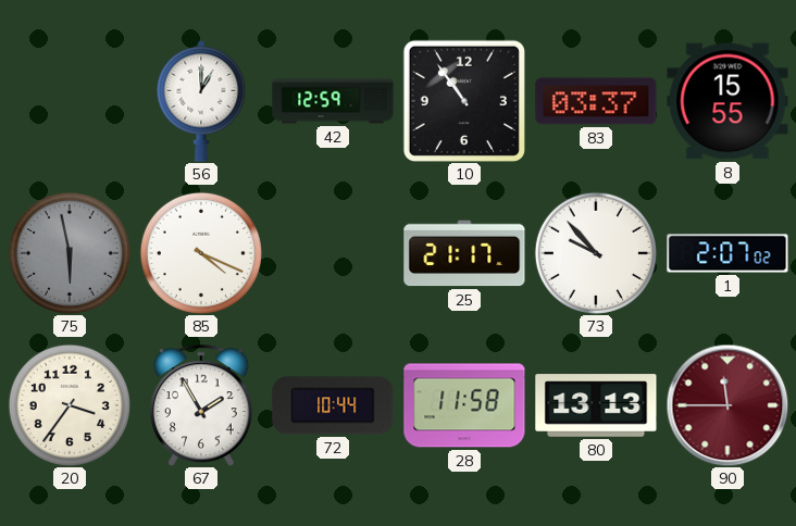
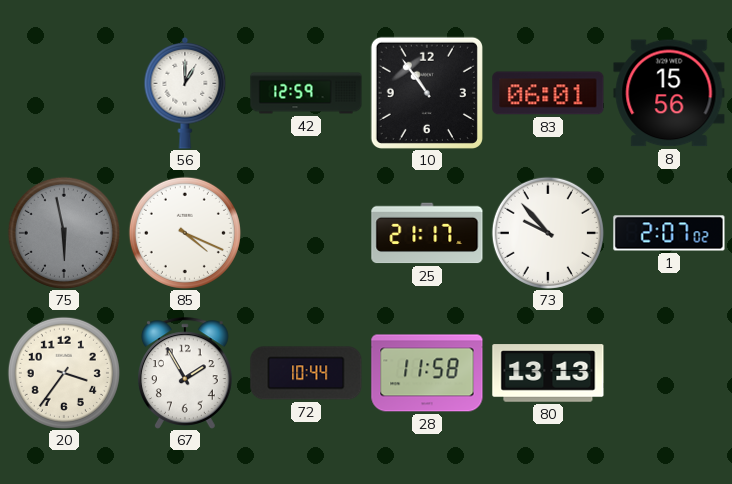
83: 03:37 -> 06:01 (548, 93)
8: 15:55 -> 15:56 (669, 93)
90: 11:45 -> none (727, 405)
